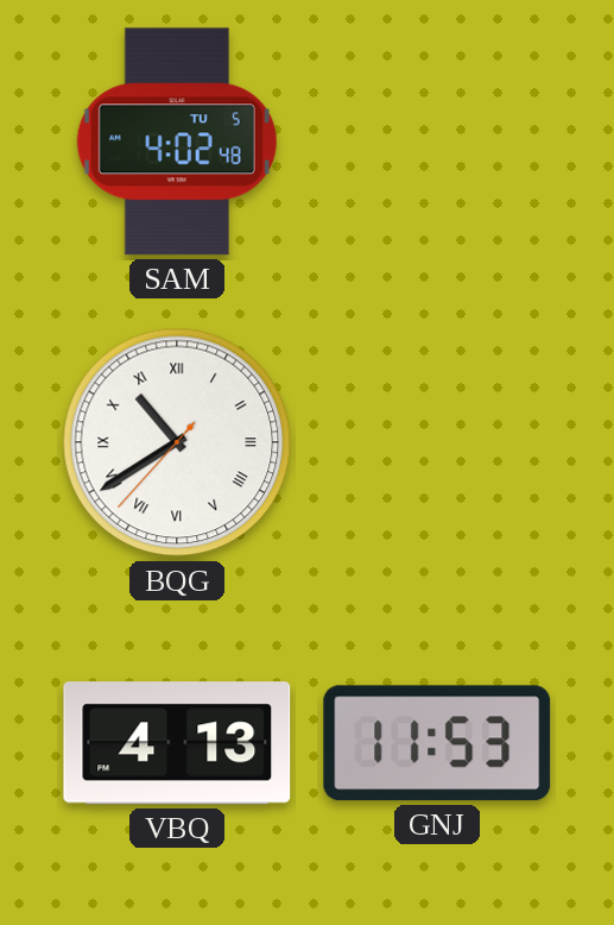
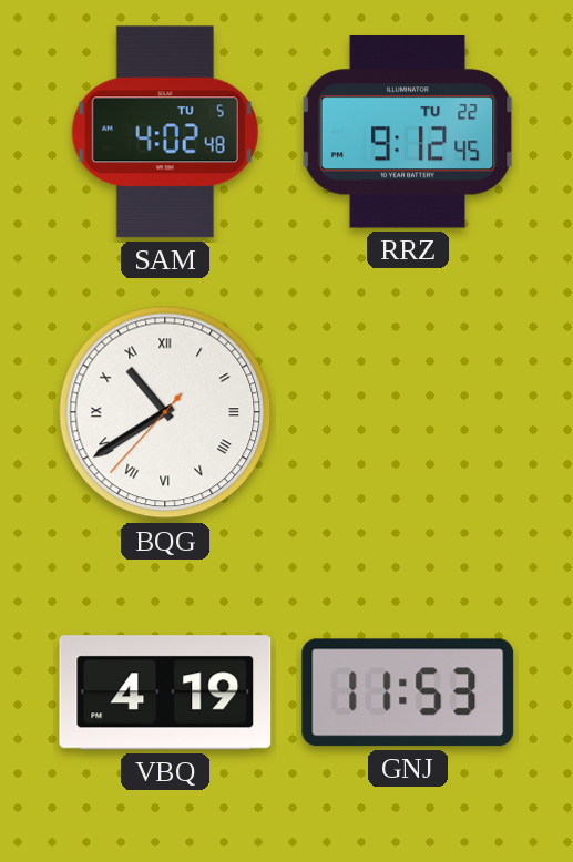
RRZ: none -> 9:12 (408, 133)
VBQ: 4:13 -> 4:19 (165, 692)
